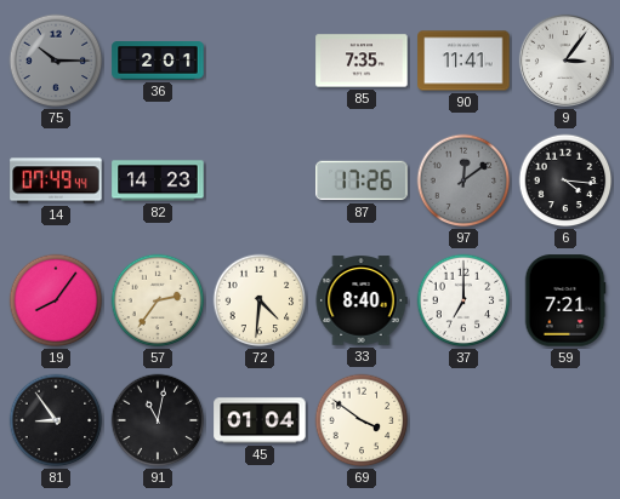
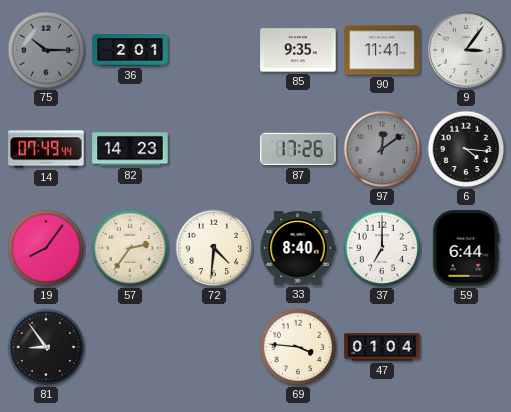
85: 7:35 -> 9:35 (298, 50)
59: 7:21 -> 6:44 (466, 248)
91: 11:02 -> none (158, 420)
45: 01:04 -> none (260, 420)
69: 3:51 -> 3:46 (298, 347)
47: none -> 01:04 (382, 347)
